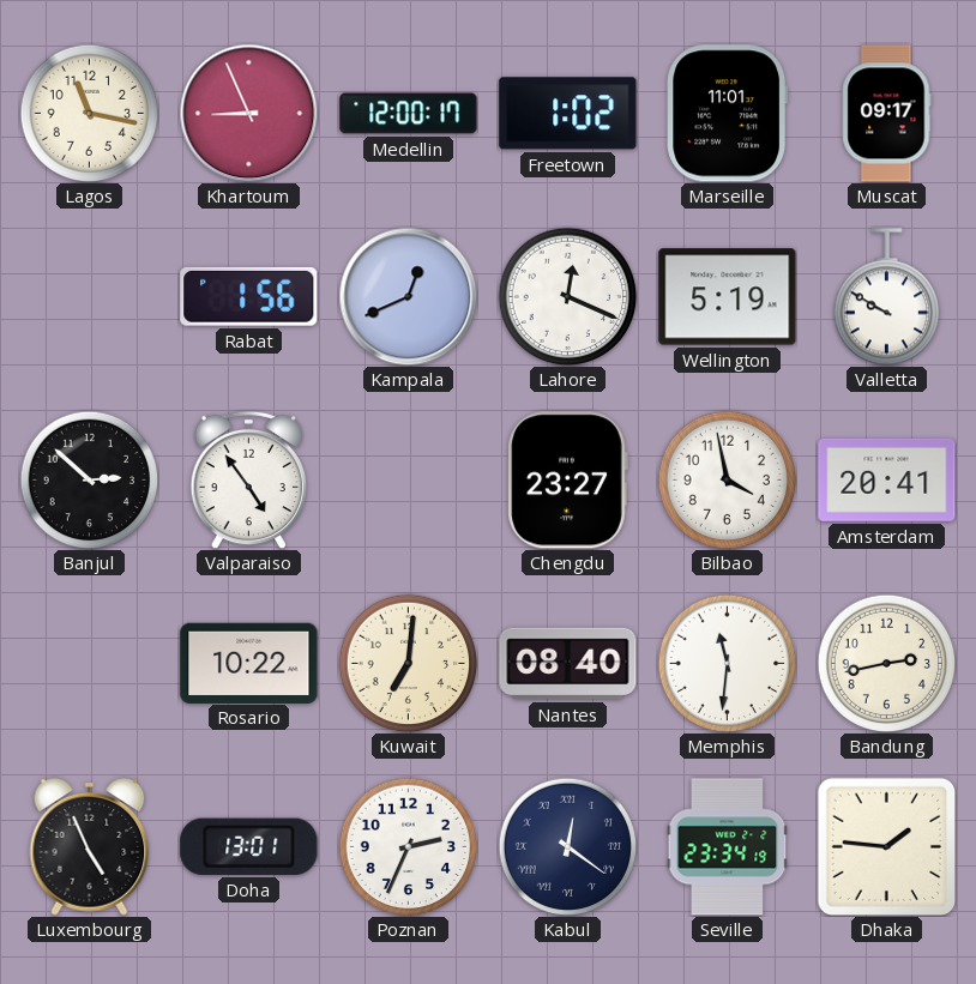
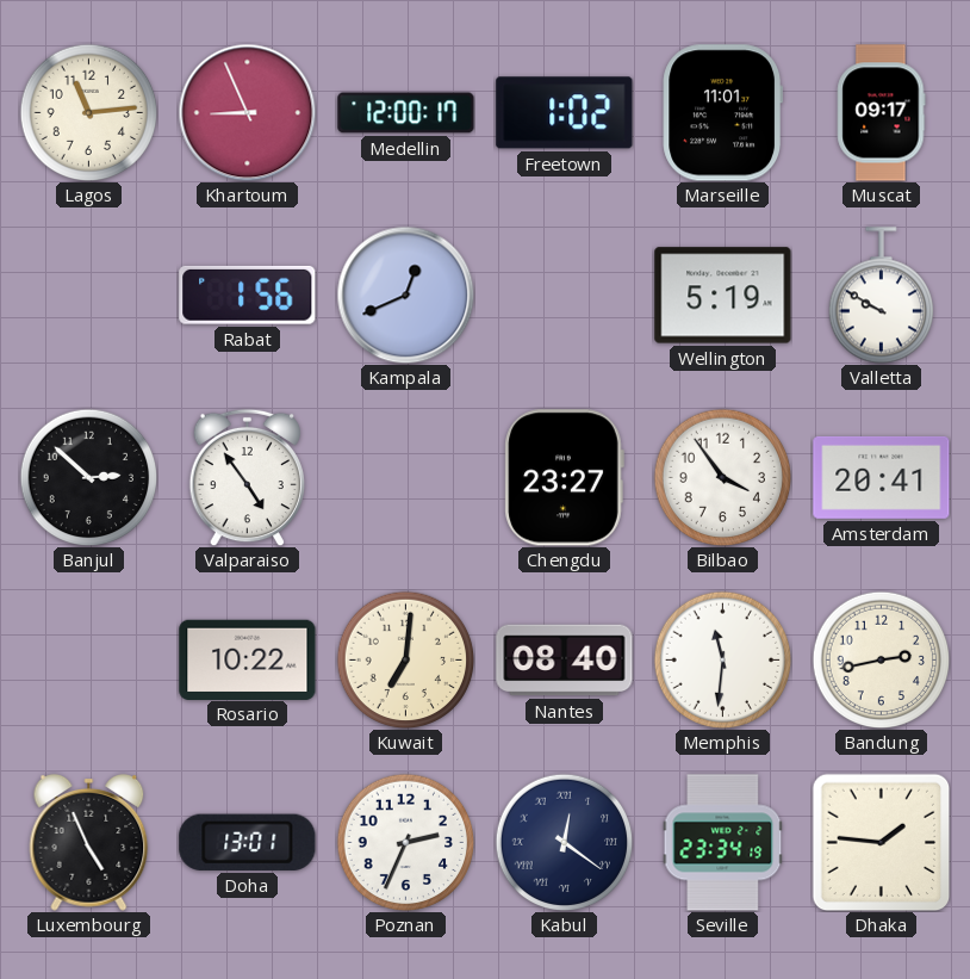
Lagos: 11:17 -> 11:14 (88, 112)
Lahore: 12:19 -> none (567, 296)
Bilbao: 3:58 -> 3:54 (722, 477)
